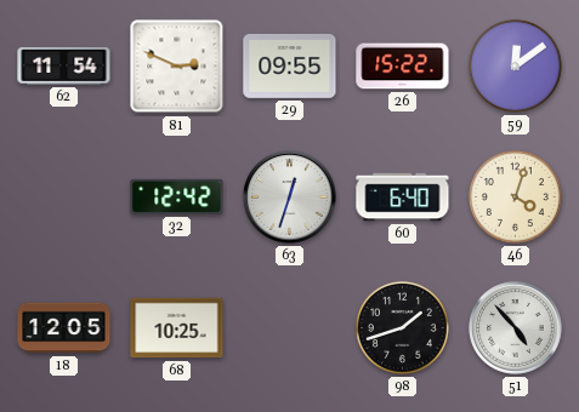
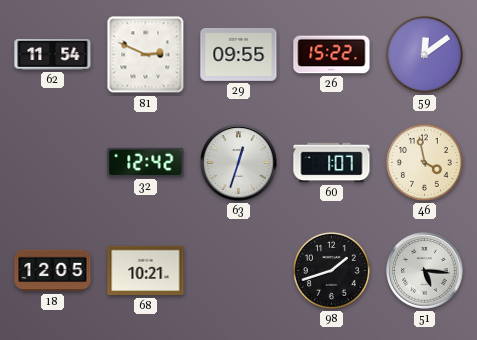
60: 6:40 -> 1:07 (332, 163)
46: 4:03 -> 3:58 (424, 162)
68: 10:25 -> 10:21 (146, 271)
51: 4:53 -> 5:16 (425, 271)
